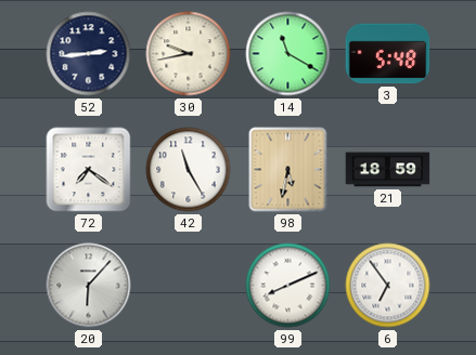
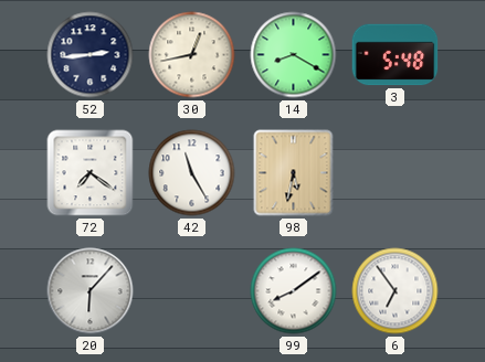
30: 9:43 -> 12:43 (192, 55)
14: 11:20 -> 8:20 (294, 55)
21: 18:59 -> none (388, 170)
99: 8:11 -> 8:09 (294, 291)
